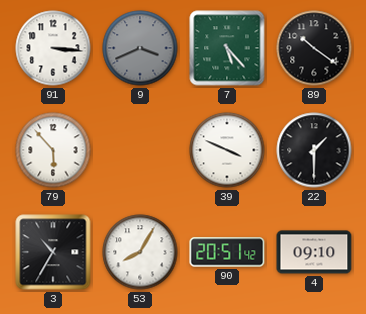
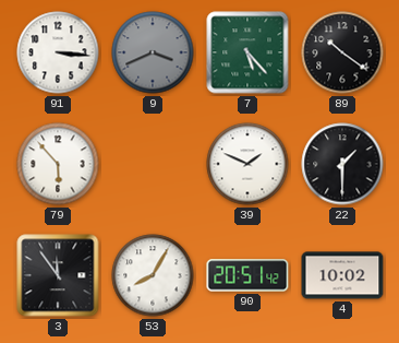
39: 3:49 -> 1:49 (247, 164)
3: 10:35 -> 11:54 (58, 275)
4: 09:10 -> 10:02 (342, 275)
